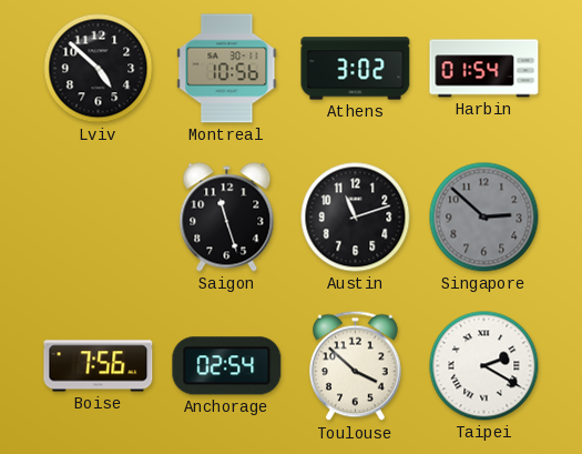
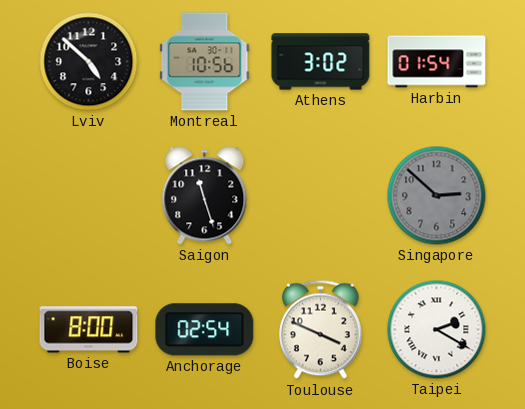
Austin: 11:12 -> none (356, 218)
Boise: 7:56 -> 8:00 (89, 330)
Toulouse: 3:52 -> 3:49 (321, 330)
